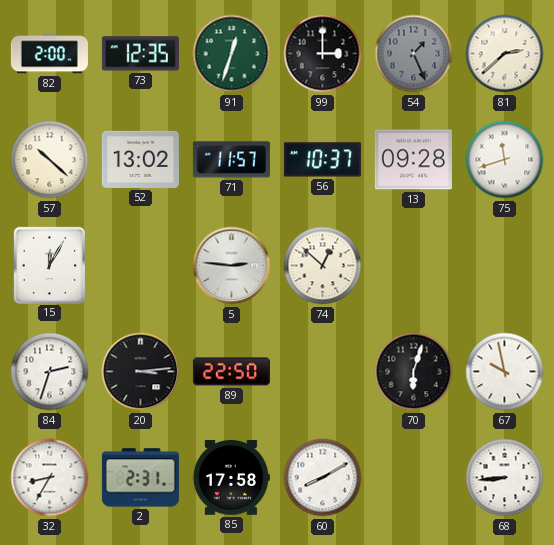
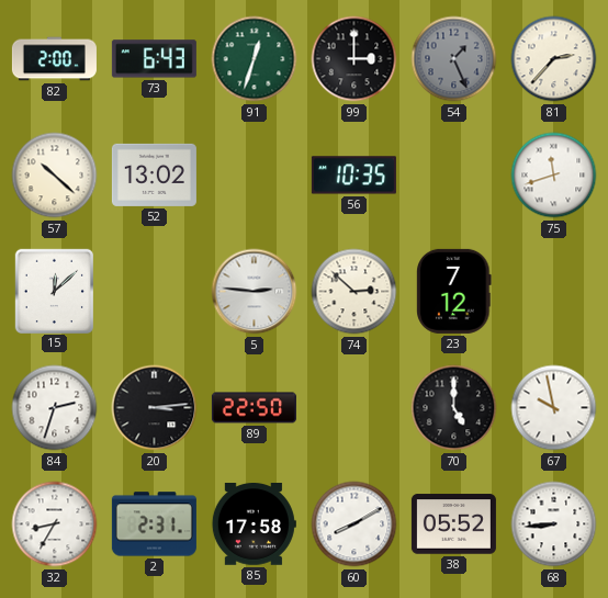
73: 12:35 -> 6:43 (154, 59)
81: 2:38 -> 2:37 (554, 59)
71: 11:57 -> none (231, 160)
56: 10:37 -> 10:35 (353, 176)
13: 09:28 -> none (413, 160)
15: 12:05 -> 12:08 (54, 291)
74: 12:52 -> 2:52 (354, 292)
23: none -> 7:12 (454, 291)
70: 6:03 -> 5:00 (454, 408)
38: none -> 05:52 (453, 524)
